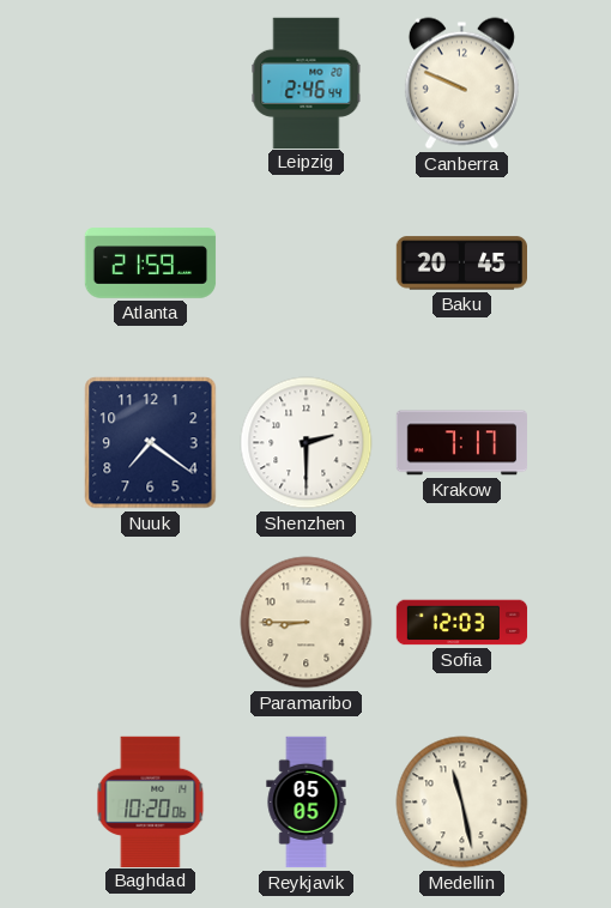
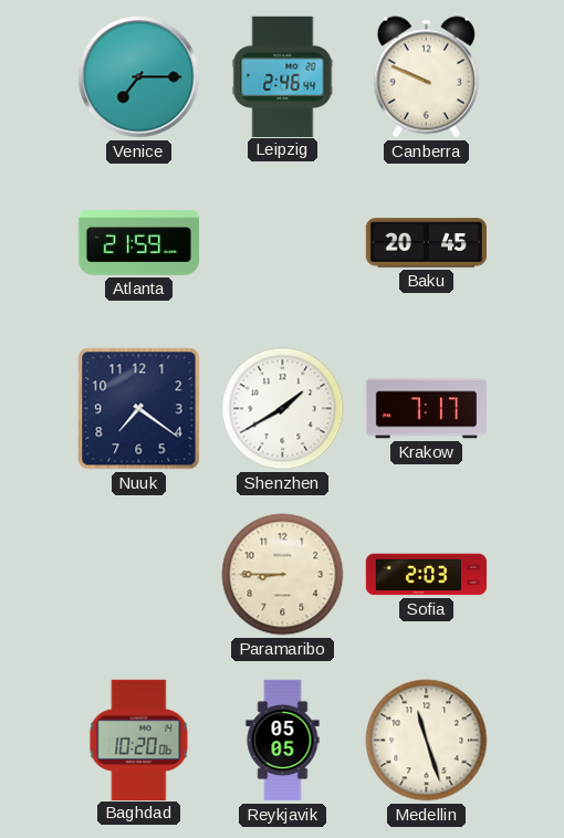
Venice: none -> 7:15 (139, 77)
Shenzhen: 2:30 -> 1:40 (283, 409)
Sofia: 12:03 -> 2:03 (427, 575)
Medellin: 11:28 -> 11:27 (427, 741)
